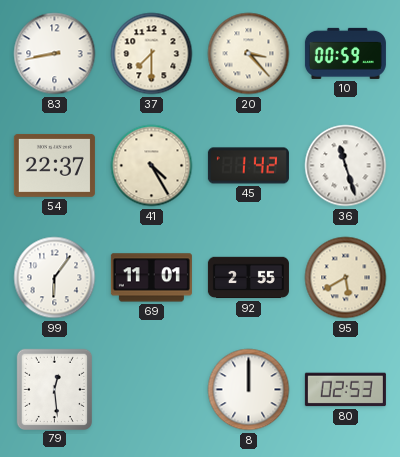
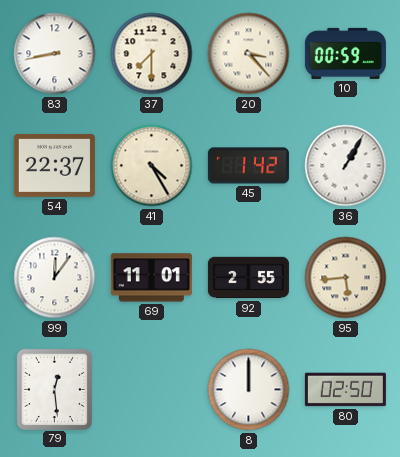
36: 11:27 -> 1:05 (346, 166)
99: 6:06 -> 12:06 (55, 278)
95: 5:40 -> 5:44 (346, 278)
80: 02:53 -> 02:50 (345, 390)
